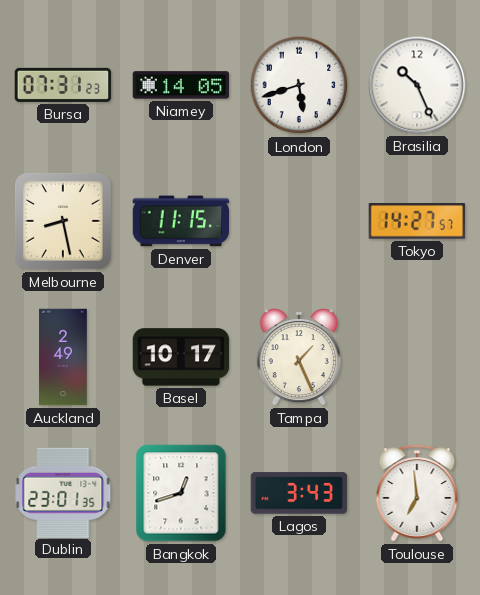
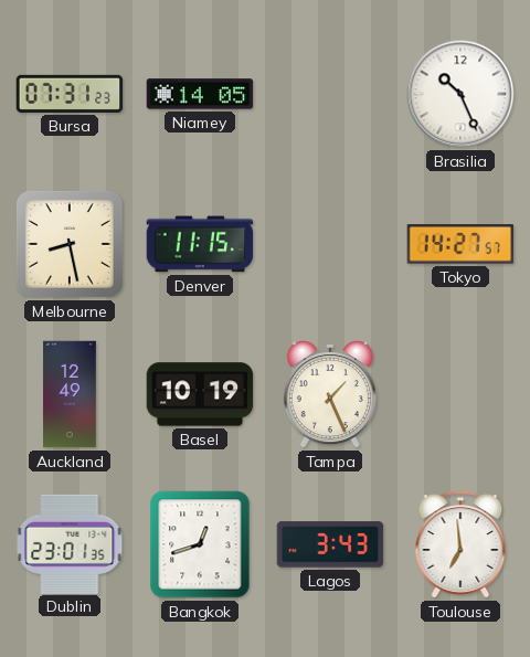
London: 5:42 -> none (299, 85)
Auckland: 2:49 -> 12:49 (70, 394)
Basel: 10:17 -> 10:19 (200, 394)
